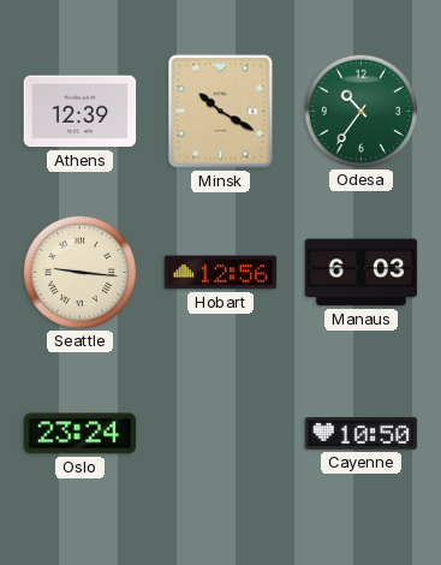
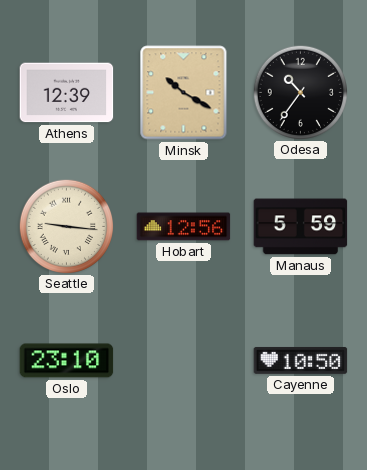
Odesa dial: green -> black (300, 92)
Manaus: 6:03 -> 5:59 (301, 227)
Oslo: 23:24 -> 23:10 (67, 361)
